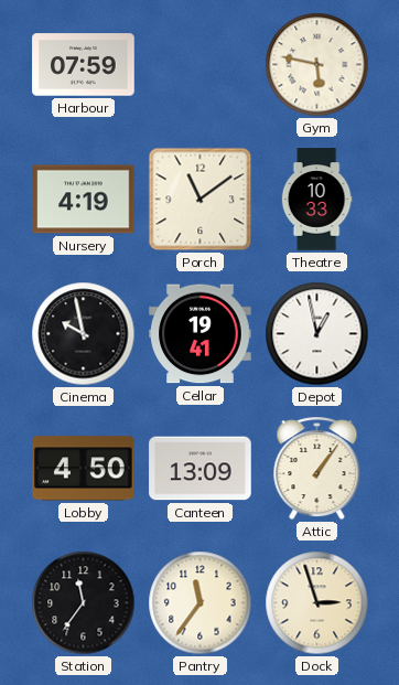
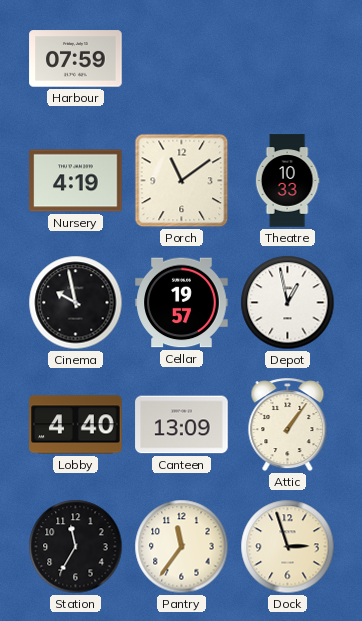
Gym: 5:47 -> none (317, 65)
Cellar: 19:41 -> 19:57 (182, 303)
Lobby: 4:50 -> 4:40 (76, 425)
Station: 11:36 -> 11:35 (76, 547)
